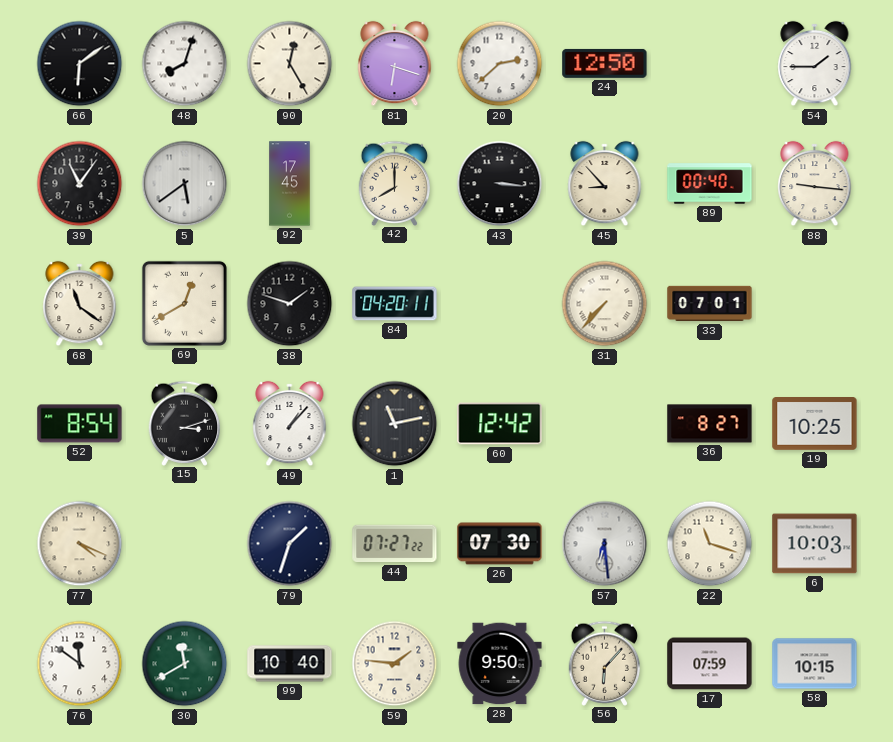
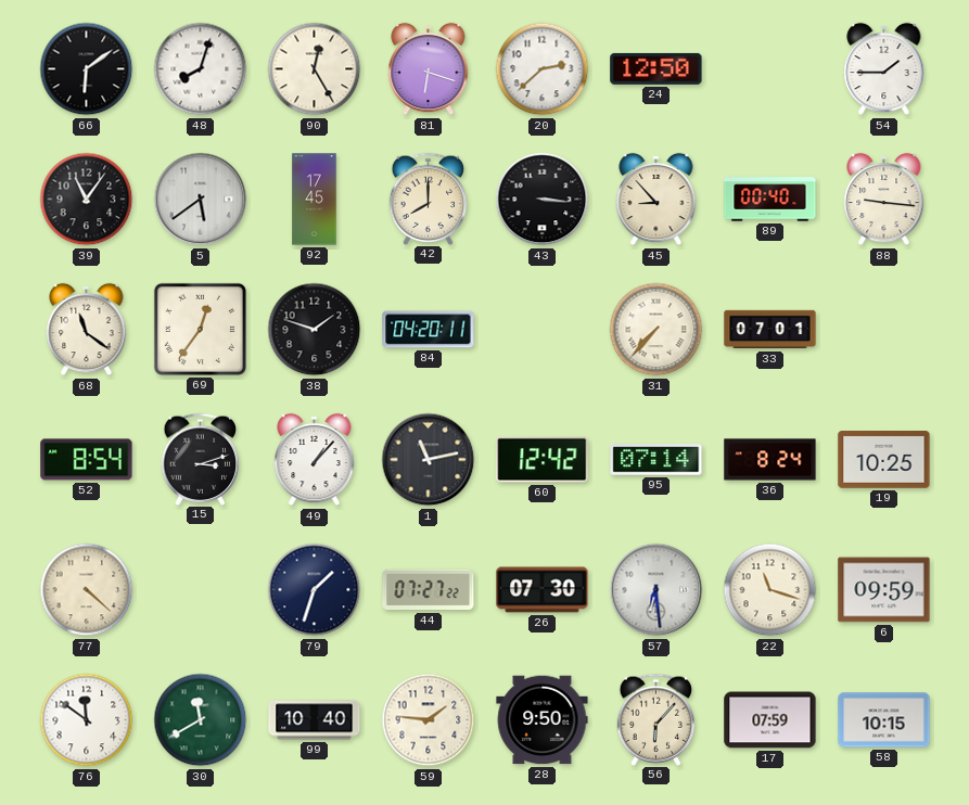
69: 12:40 -> 12:36 (200, 329)
95: none -> 07:14 (656, 460)
36: 8:27 -> 8:24 (770, 460)
77: 4:19 -> 4:22 (87, 590)
6: 10:03 -> 09:59 (884, 590)
